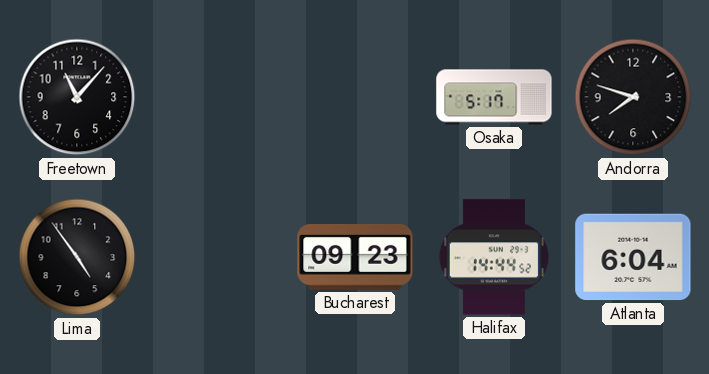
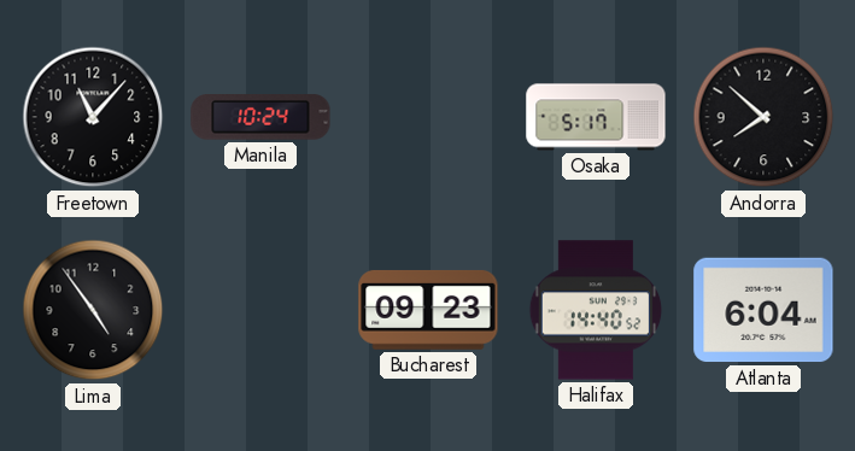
Manila: none -> 10:24 (260, 117)
Andorra: 7:48 -> 7:52 (763, 117)
Halifax: 14:44 -> 14:40 (596, 310)
